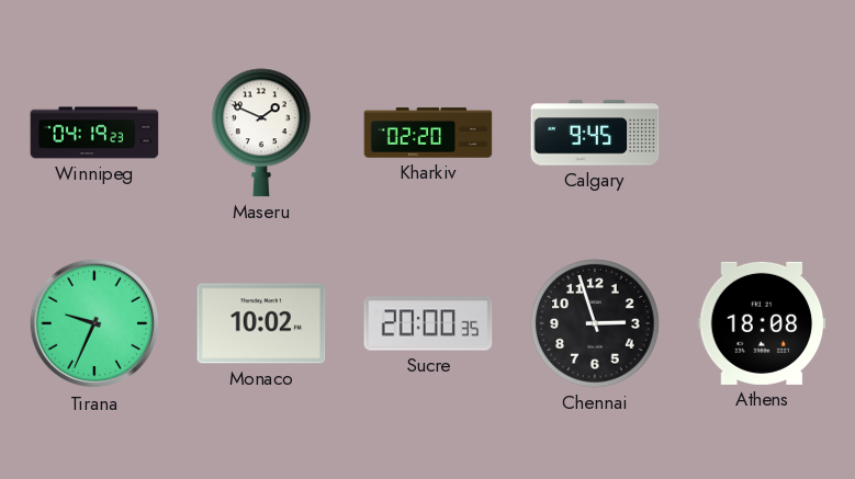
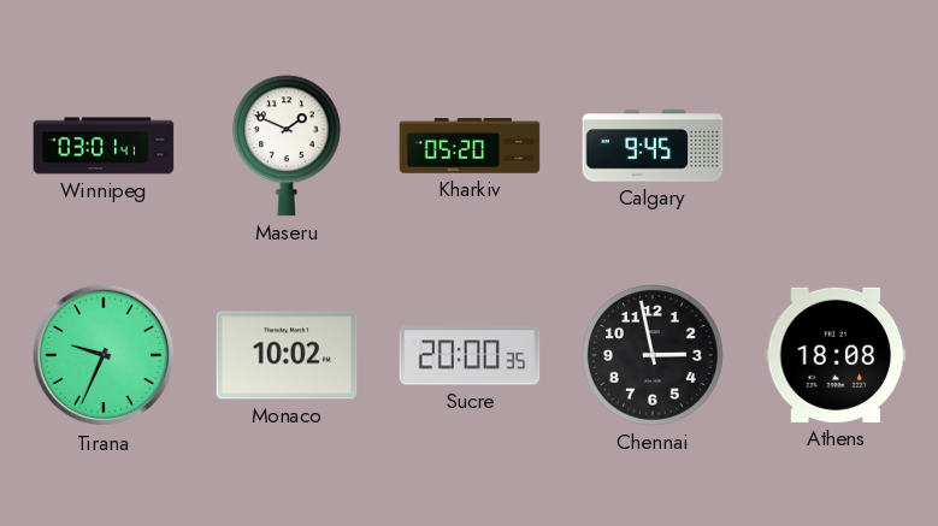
Winnipeg: 04:19 -> 03:01 (104, 146)
Kharkiv: 02:20 -> 05:20 (470, 146)
Chennai: 2:57 -> 2:58 (654, 356)
